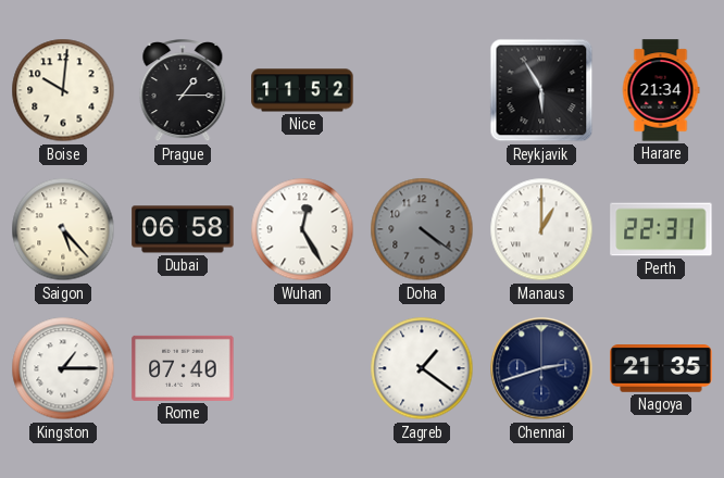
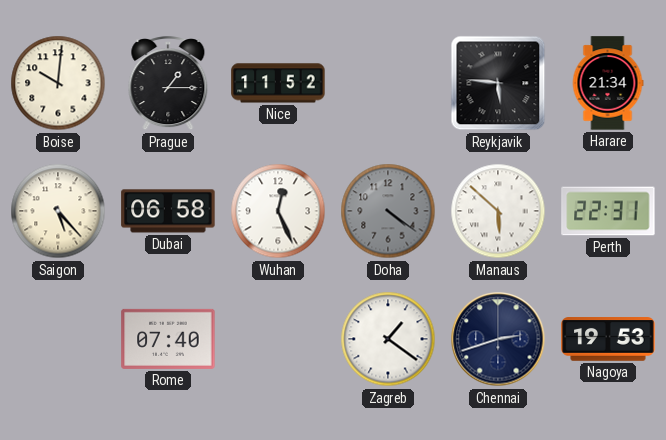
Reykjavik: 5:55 -> 5:46 (498, 83)
Wuhan: 12:25 -> 12:26 (278, 211)
Manaus: 1:00 -> 5:52 (498, 211)
Kingston: 1:15 -> none (63, 368)
Nagoya: 21:35 -> 19:53 (608, 339)
